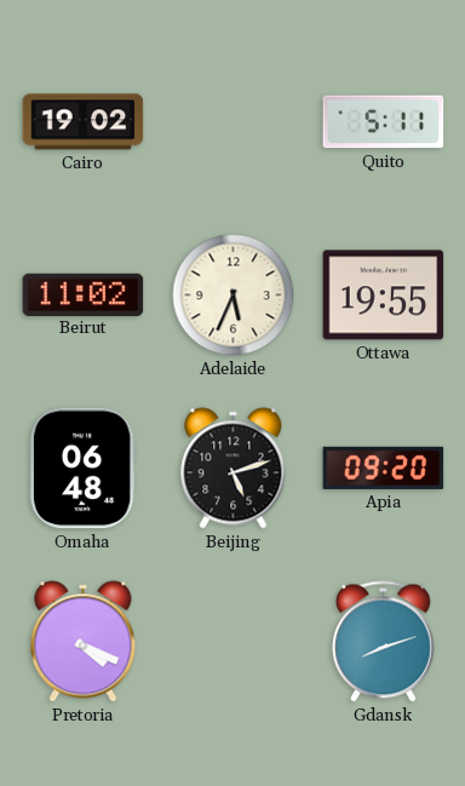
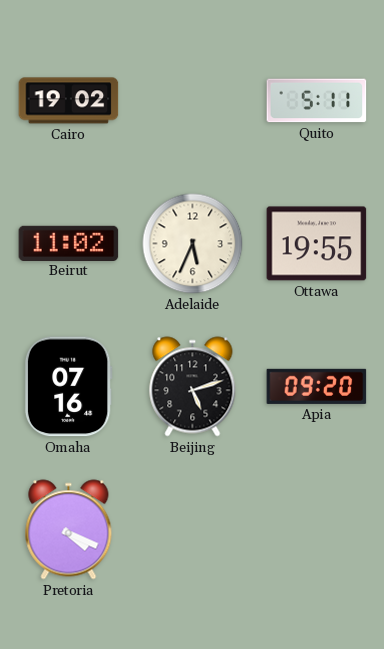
Omaha: 06:48 -> 07:16 (68, 387)
Gdansk: 8:12 -> none (383, 642)
